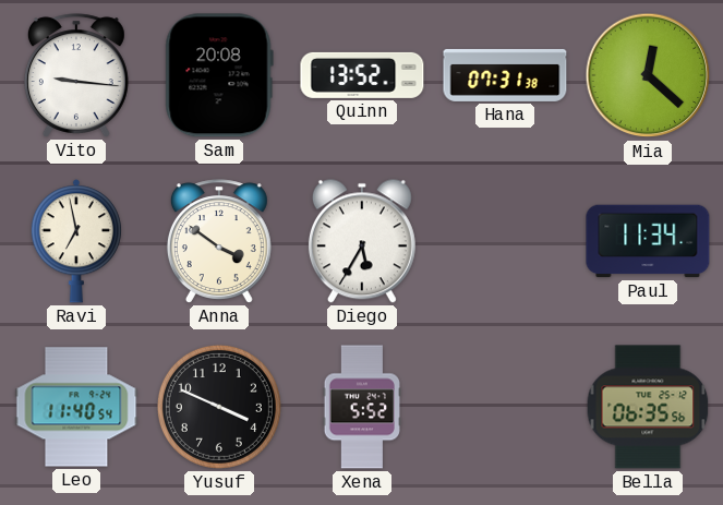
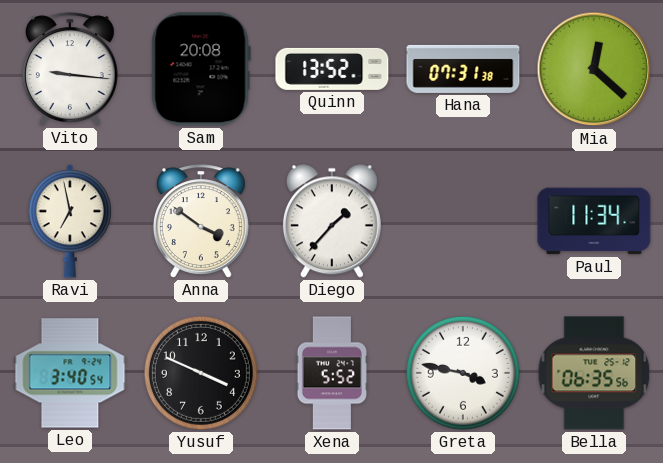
Diego: 5:35 -> 1:37 (332, 221)
Leo: 11:40 -> 3:40 (70, 373)
Greta: none -> 3:47 (463, 373)
